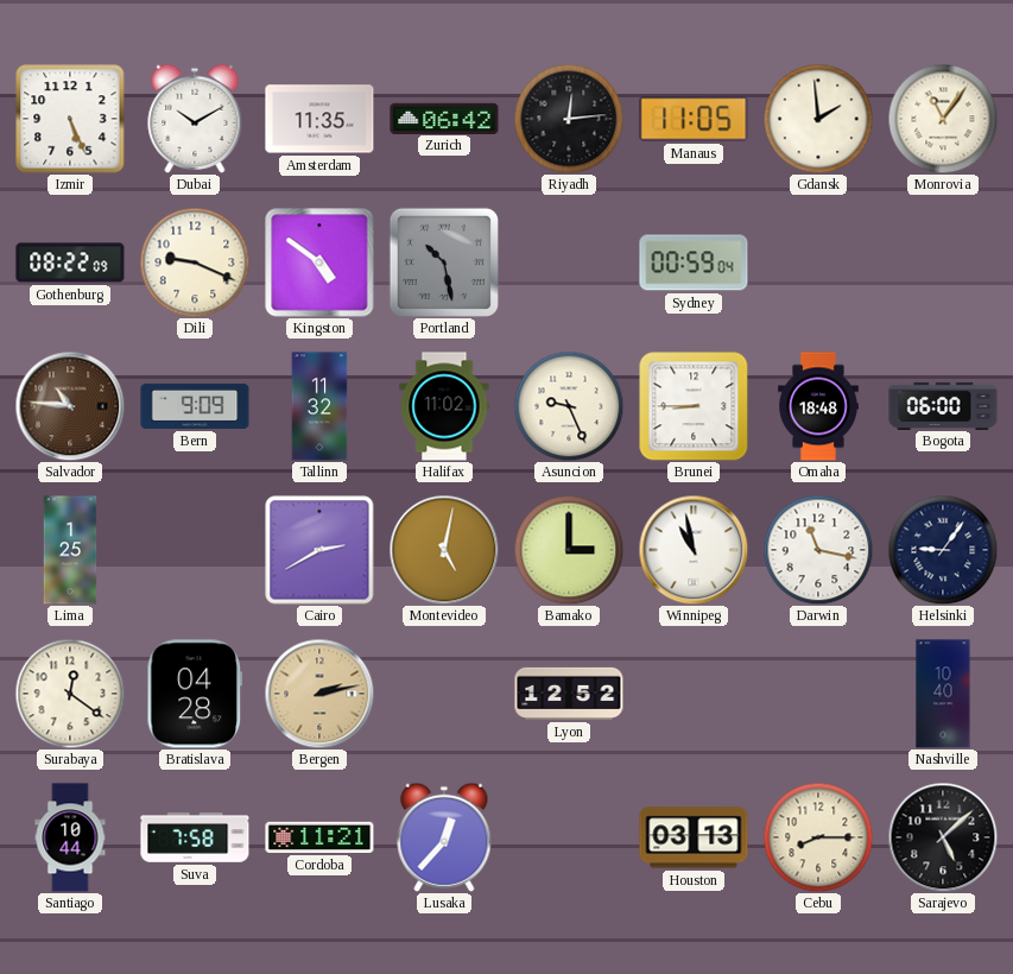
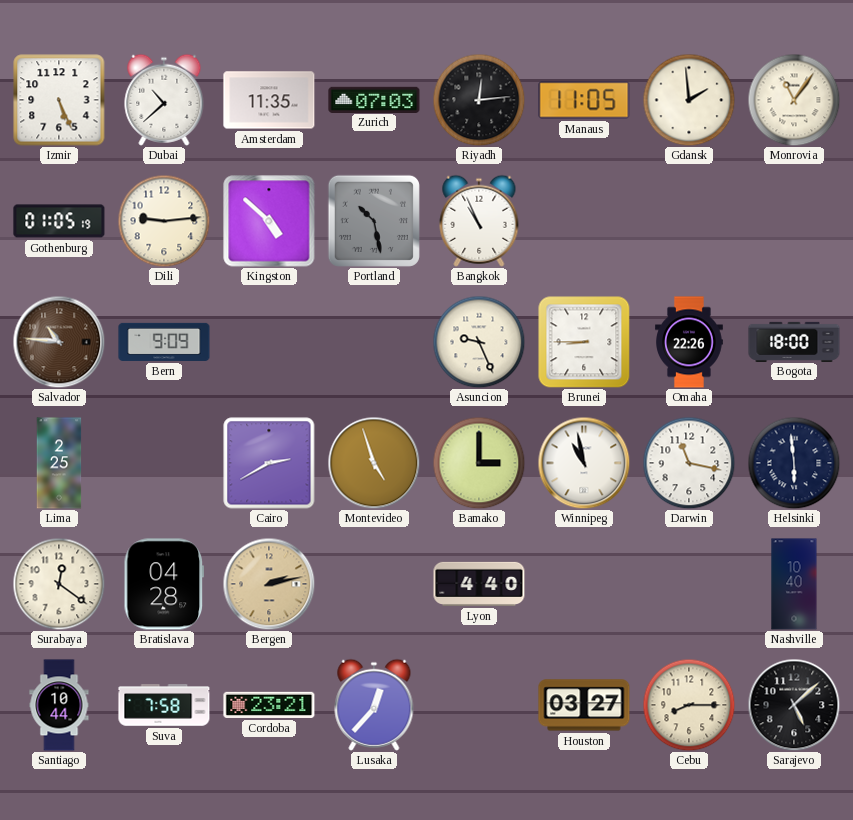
Dubai: 10:10 -> 10:38 (164, 100)
Zurich: 06:42 -> 07:03 (374, 99)
Gothenburg: 08:22 -> 01:05 (59, 221)
Dili: 9:19 -> 9:14 (164, 221)
Kingston: 4:51 -> 4:52 (269, 221)
Bangkok: none -> 10:56 (479, 221)
Sydney: 00:59 -> none (694, 263)
Tallinn: 11:32 -> none (319, 406)
Halifax: 11:02 -> none (444, 406)
Omaha: 18:48 -> 22:26 (690, 342)
Bogota: 06:00 -> 18:00 (794, 341)
Lima: 1:25 -> 2:25 (59, 463)
Montevideo: 5:02 -> 4:57 (374, 463)
Helsinki: 9:06 -> 5:59 (794, 463)
Lyon: 12:52 -> 4:40 (479, 584)
Cordoba: 11:21 -> 23:21 (269, 705)
Houston: 03:13 -> 03:27 (584, 705)
